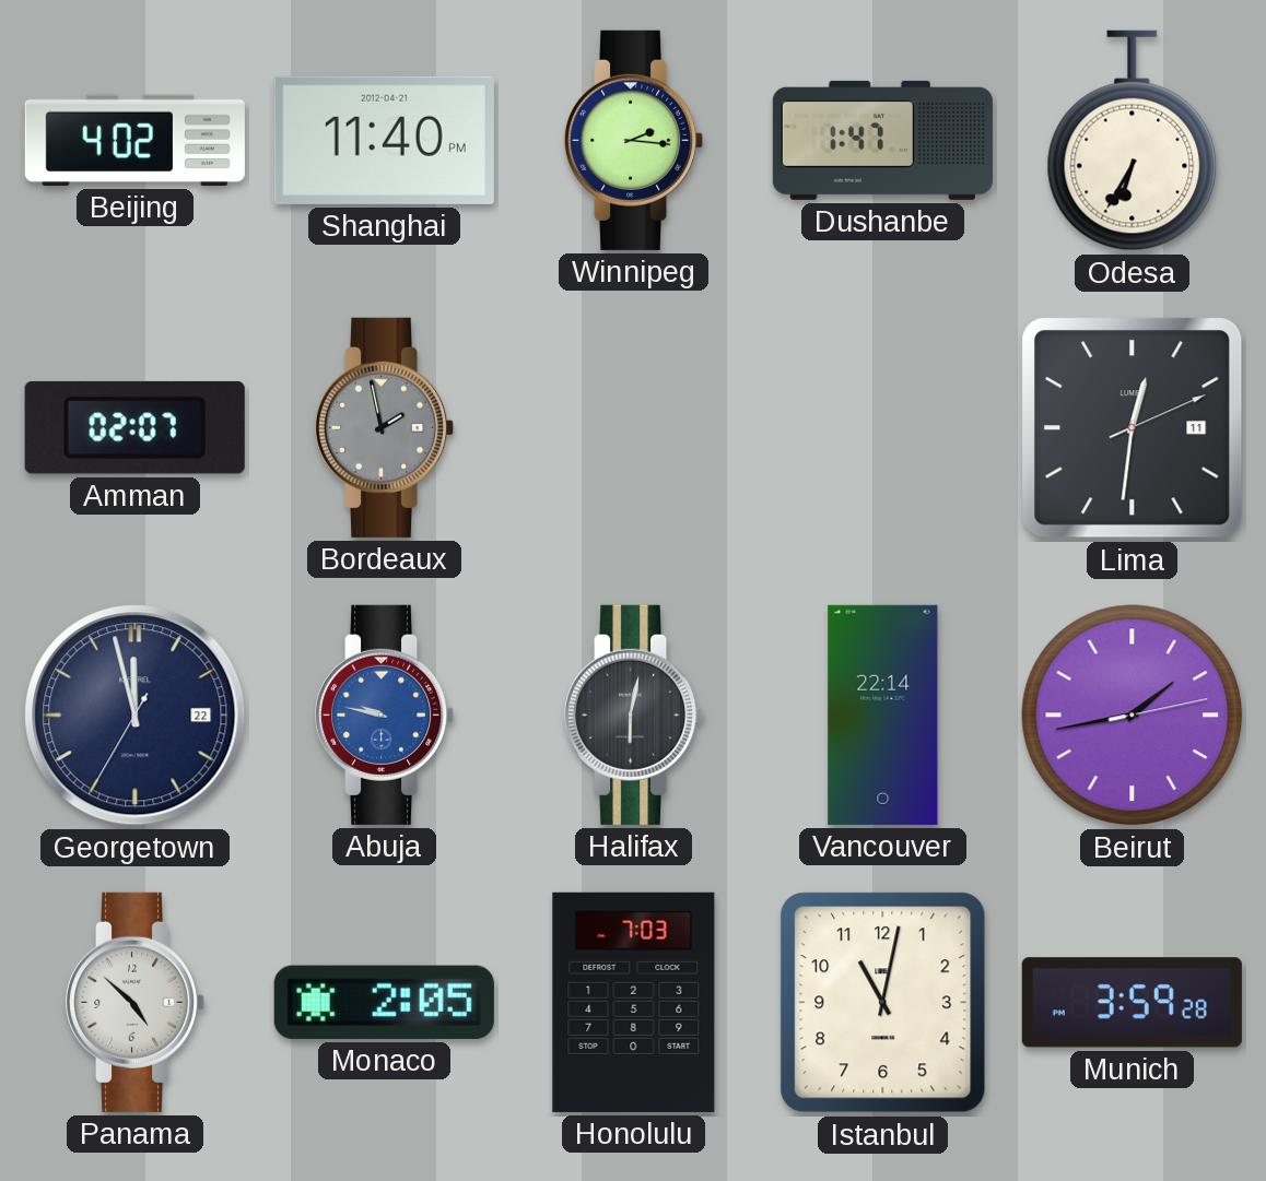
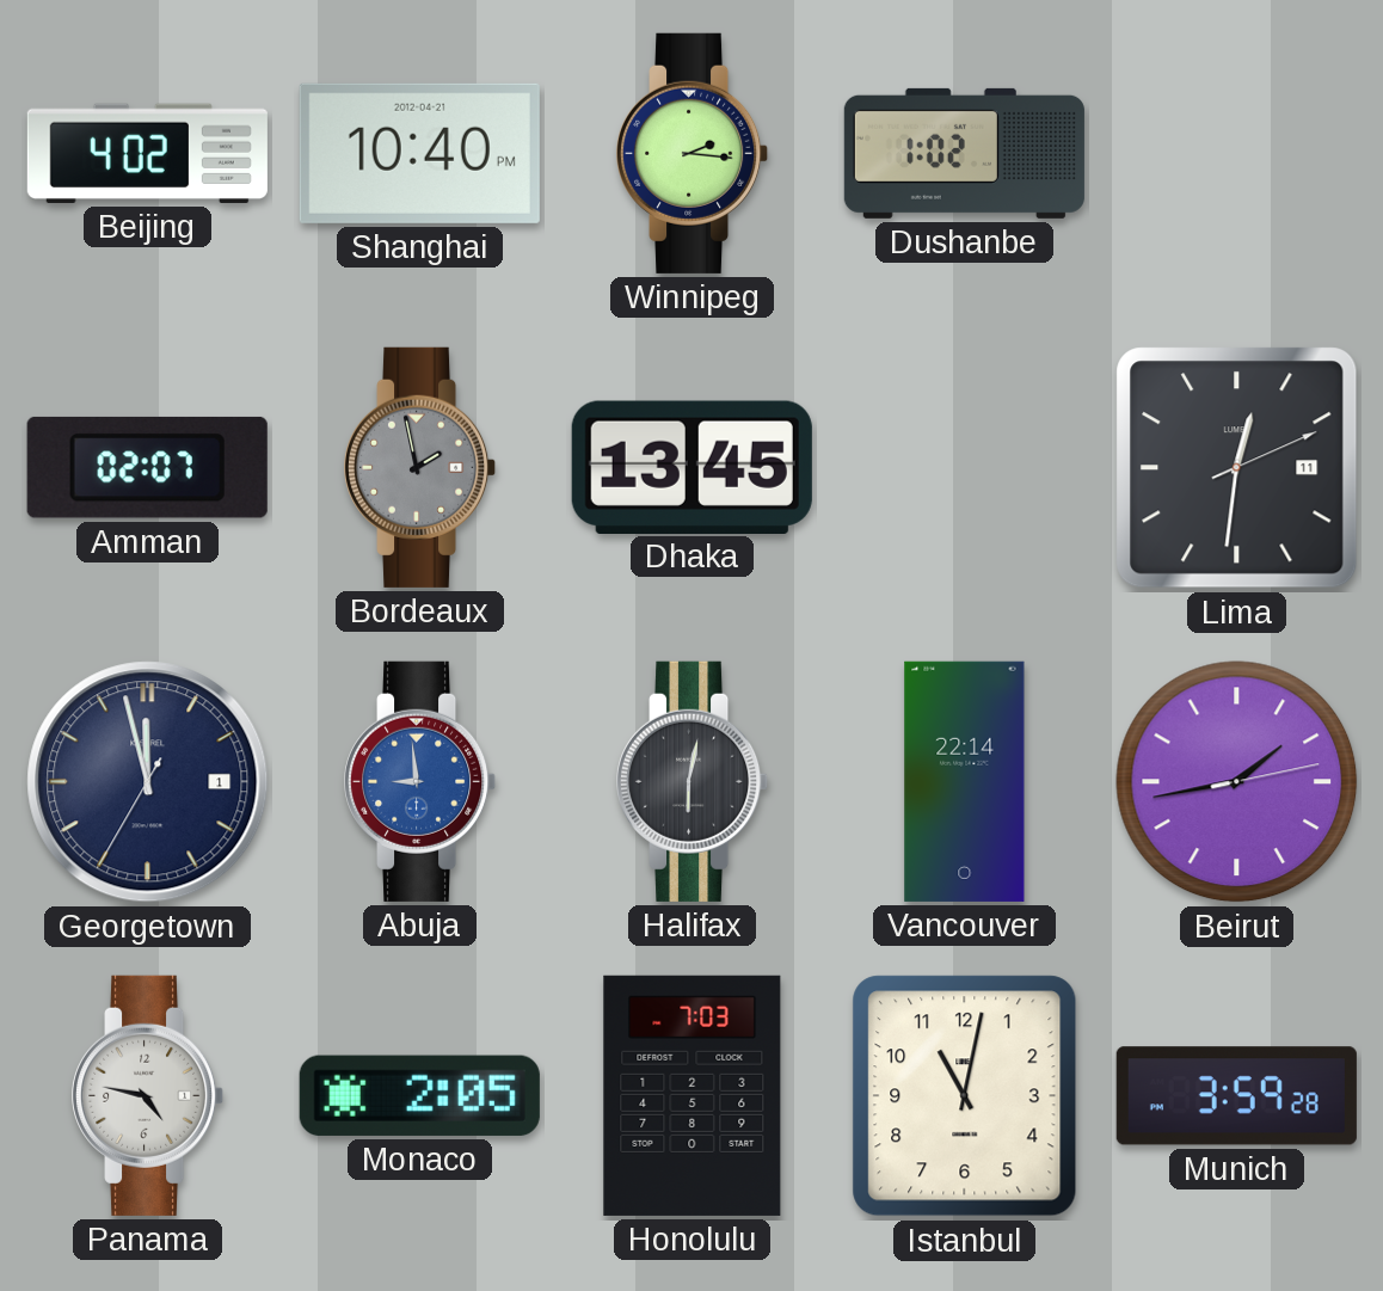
Shanghai: 11:40 -> 10:40 (419, 153)
Dushanbe: 1:47 -> 1:02 (964, 153)
Odesa: 6:35 -> none (1133, 141)
Dhaka: none -> 13:45 (691, 467)
Georgetown date: 22 -> 1 (148, 782)
Abuja: 9:47 -> 8:59 (422, 781)
Panama: 4:52 -> 4:47 (149, 1095)
